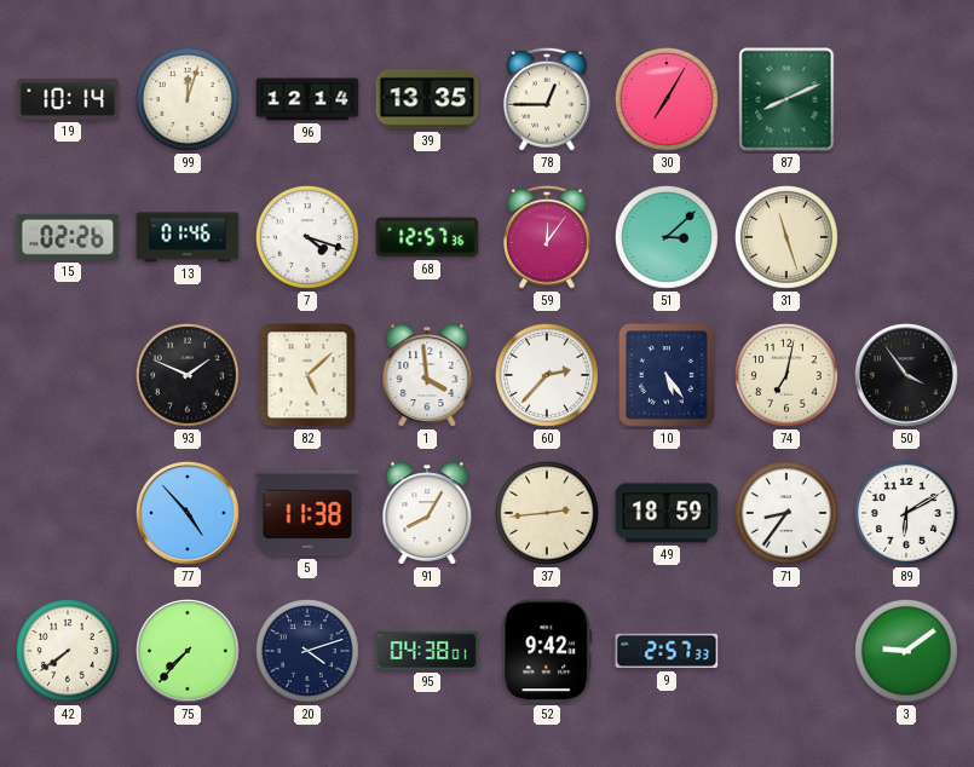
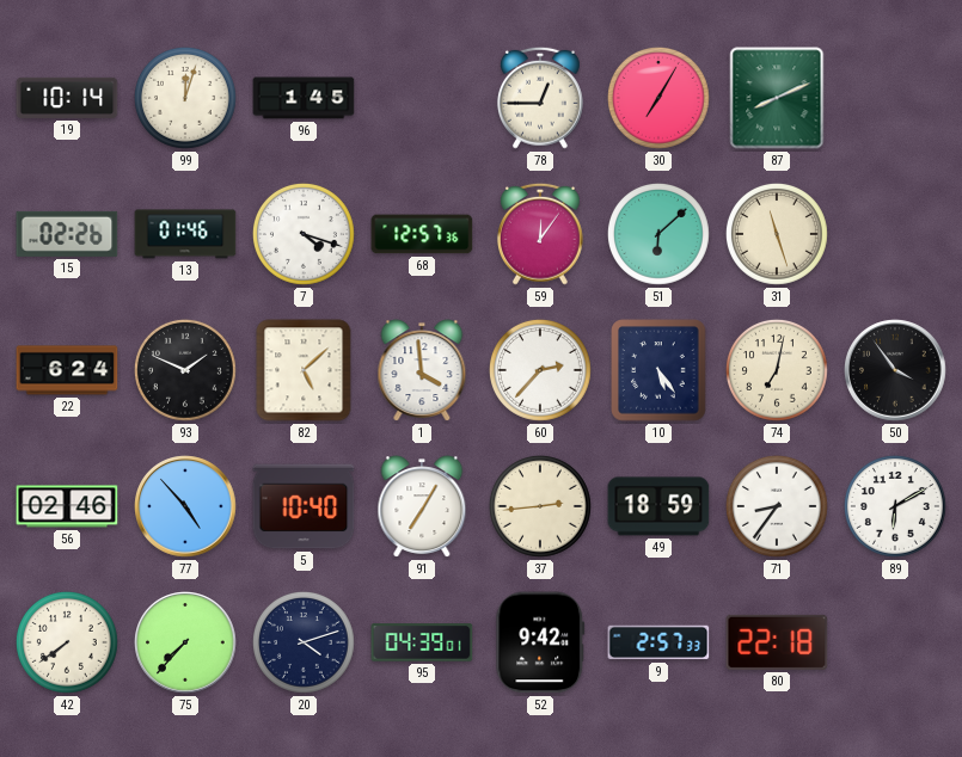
96: 12:14 -> 1:45 (304, 98)
39: 13:35 -> none (427, 99)
51: 3:08 -> 6:08 (658, 234)
22: none -> 6:24 (67, 370)
56: none -> 02:46 (67, 506)
5: 11:38 -> 10:40 (304, 506)
91: 8:05 -> 7:05 (422, 506)
95: 04:38 -> 04:39 (422, 642)
80: none -> 22:18 (777, 642)
3: 9:09 -> none (906, 651)
